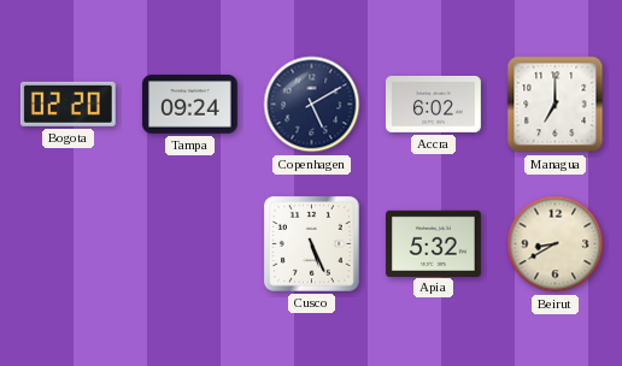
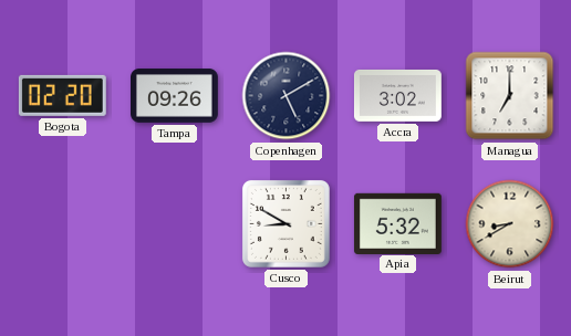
Tampa: 09:24 -> 09:26 (175, 96)
Accra: 6:02 -> 3:02 (397, 96)
Cusco: 5:26 -> 8:50 (285, 223)
